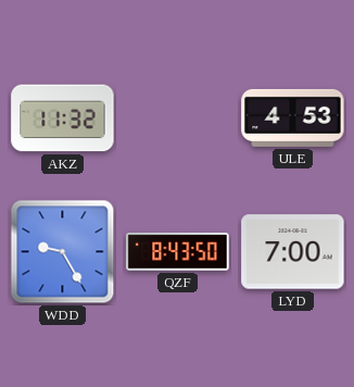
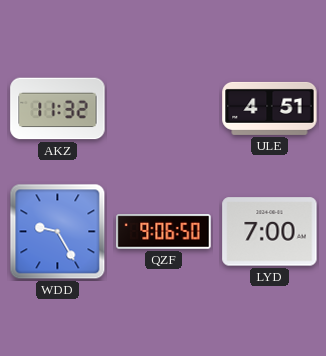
ULE: 4:53 -> 4:51 (270, 108)
QZF: 8:43 -> 9:06 (164, 232)
